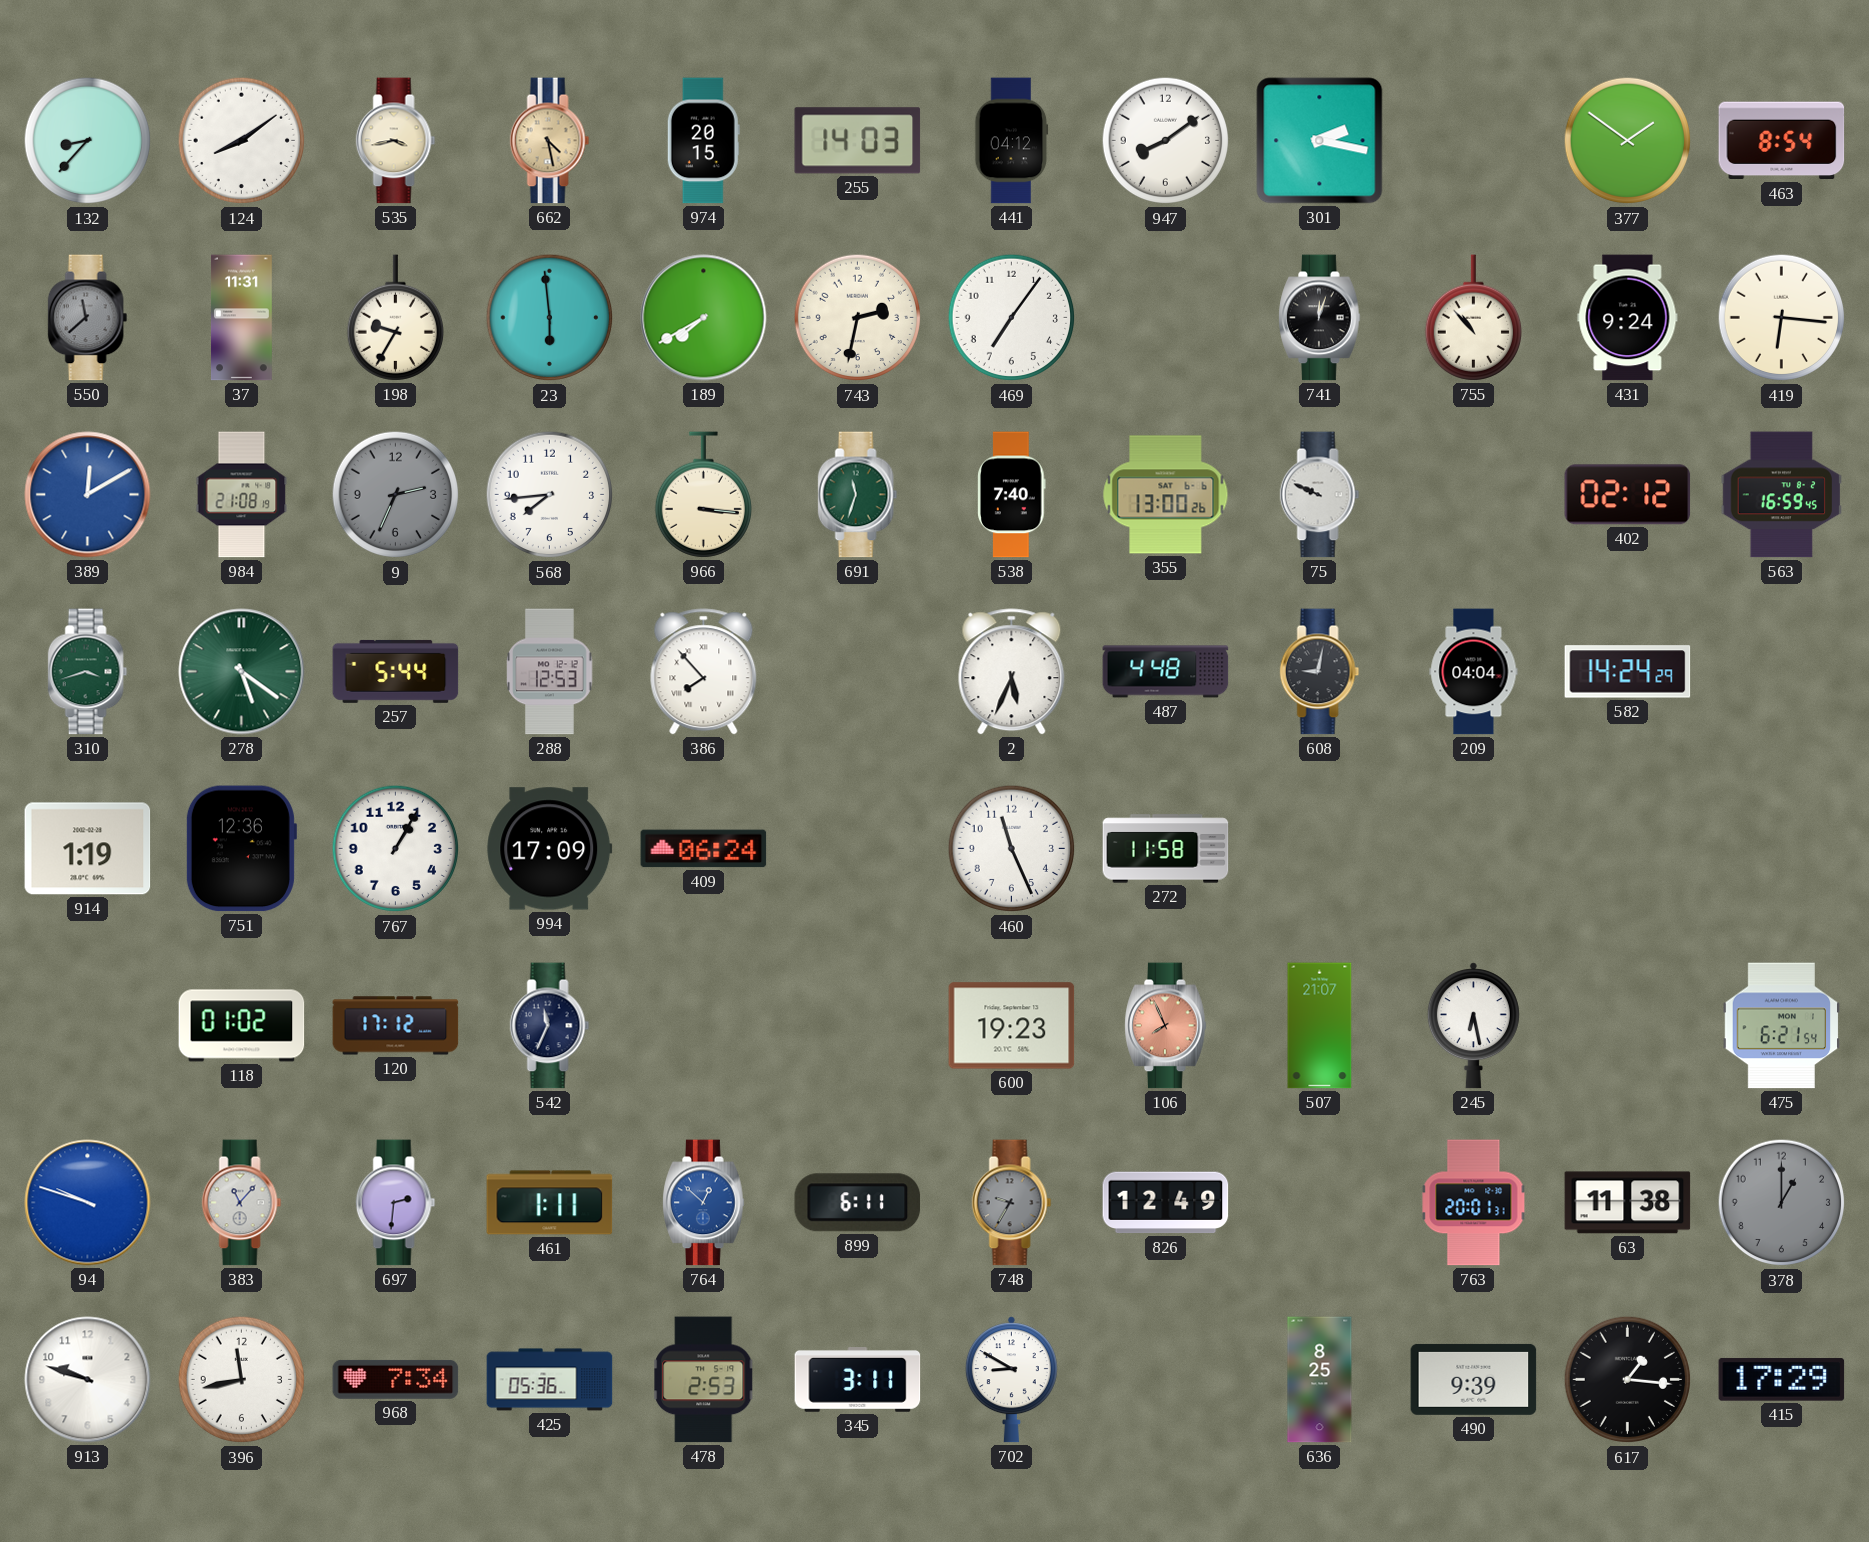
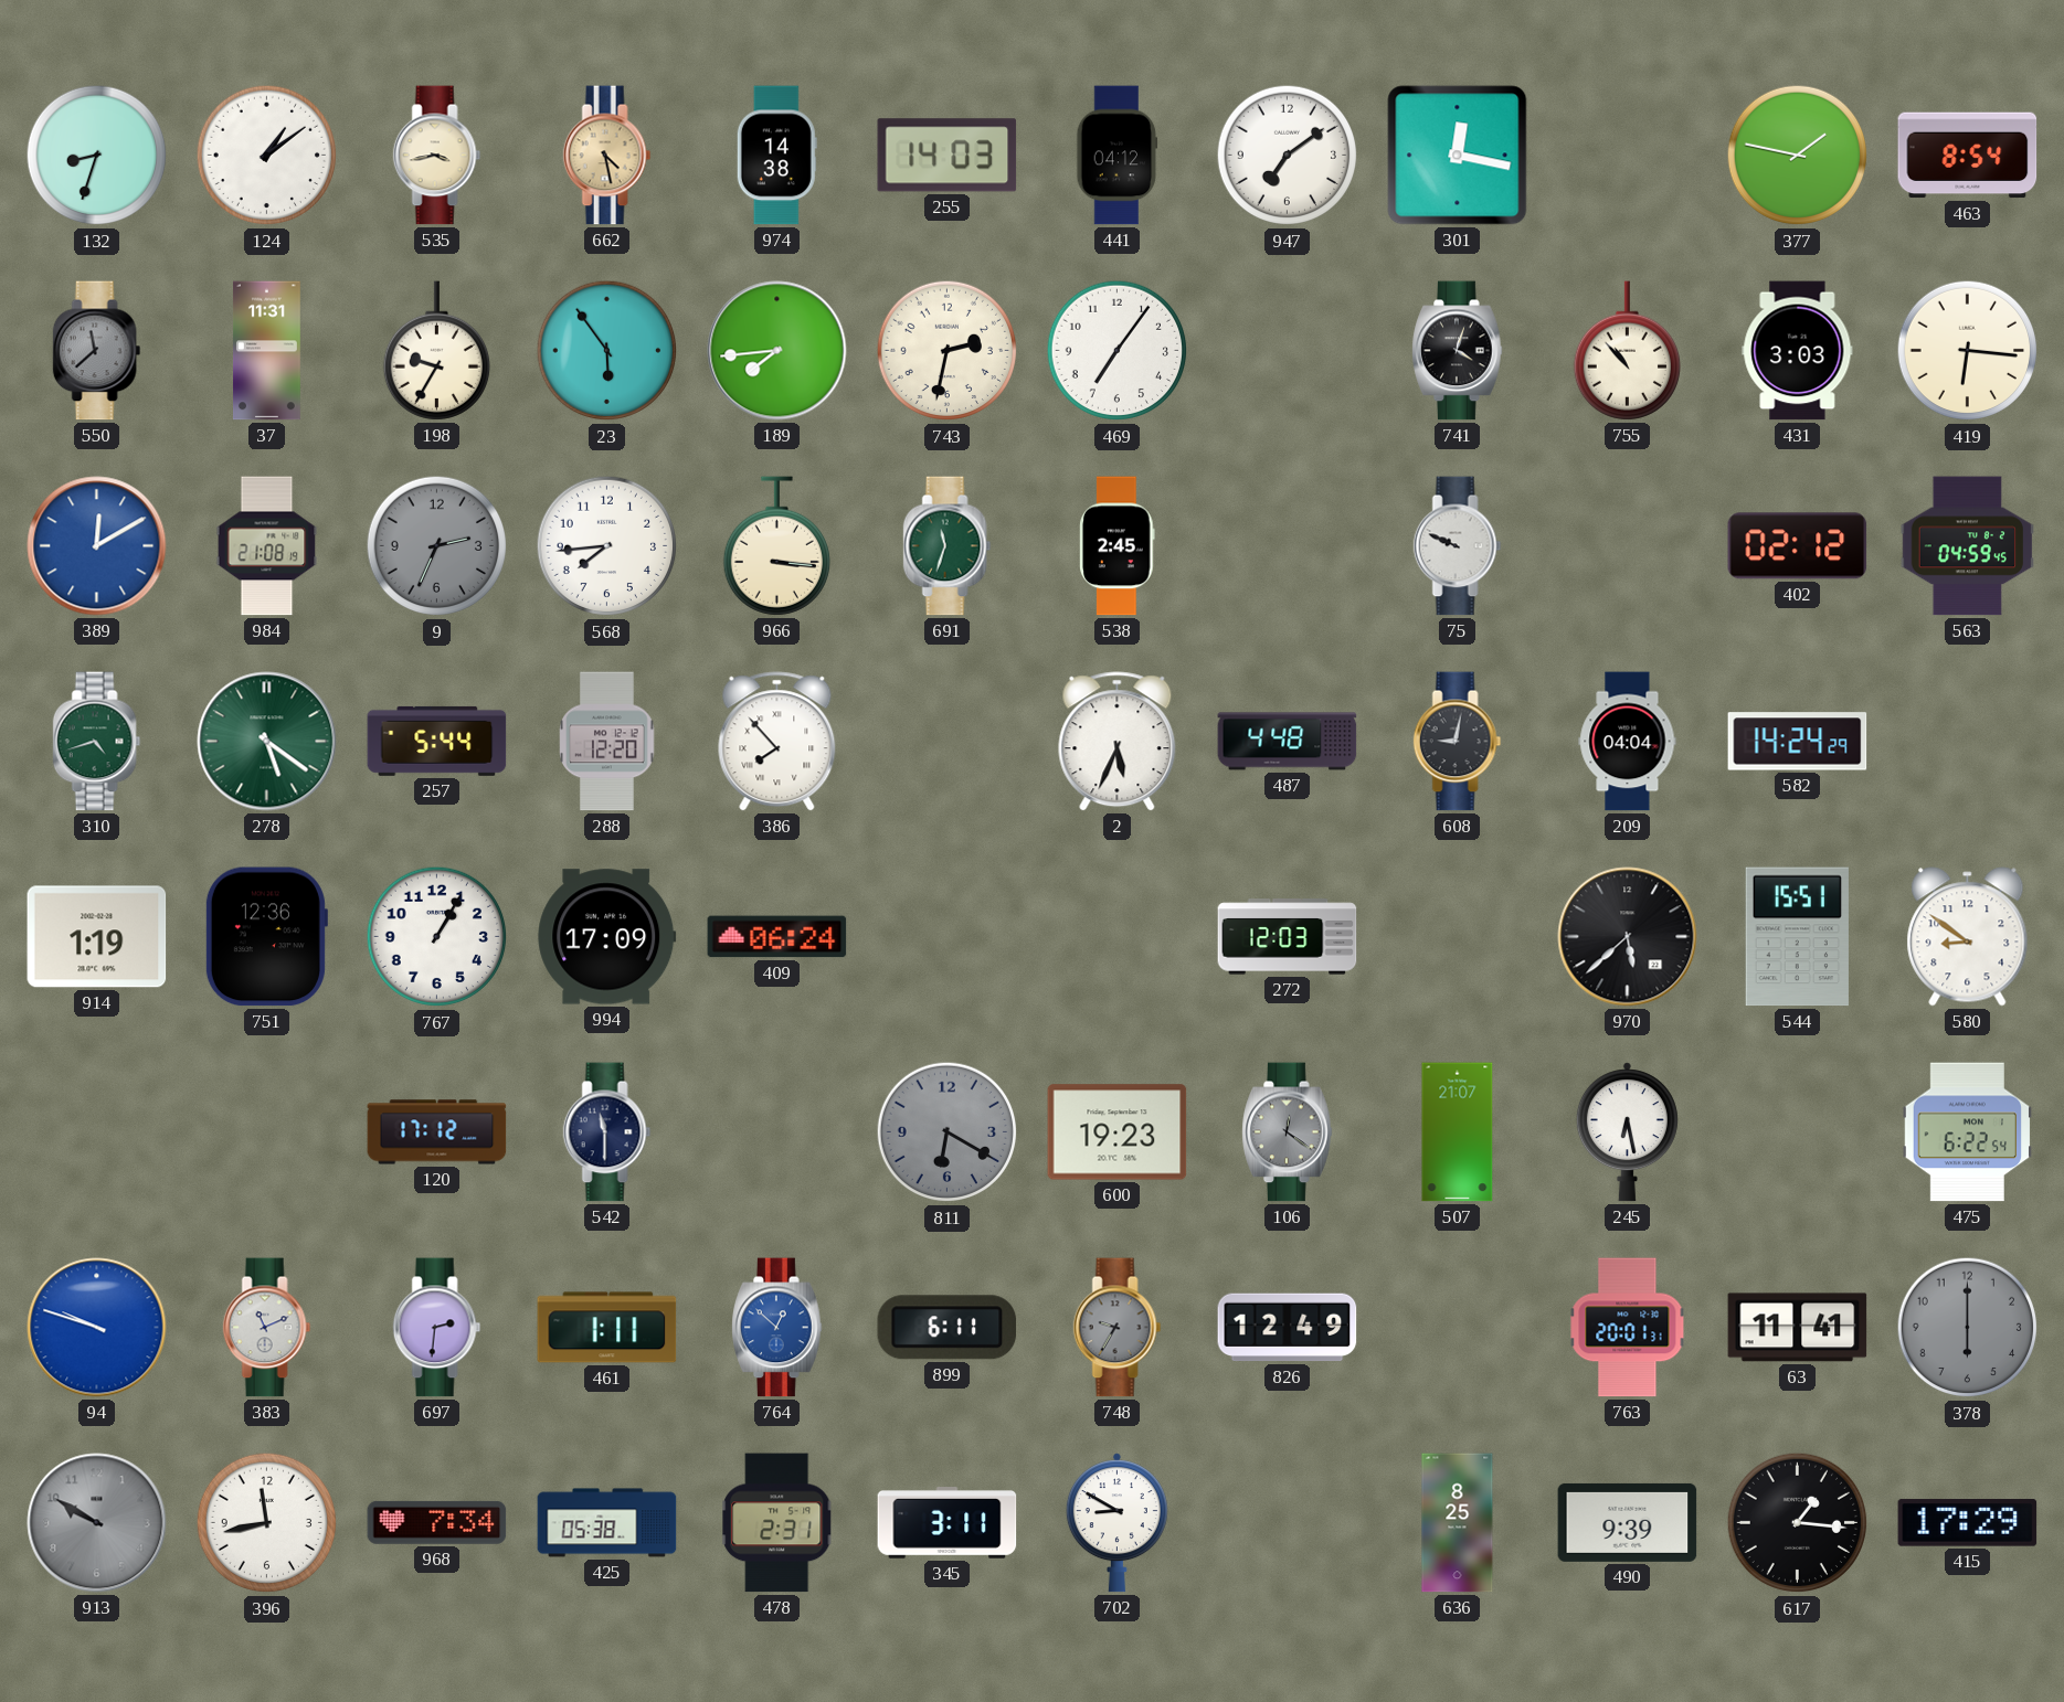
132: 8:37 -> 8:33 (97, 156)
124: 8:09 -> 1:09 (267, 156)
974: 20:15 -> 14:38 (776, 156)
947: 8:09 -> 7:09 (1288, 156)
301: 2:17 -> 12:17 (1458, 156)
377: 1:51 -> 1:47 (1798, 156)
23: 5:59 -> 5:54 (607, 351)
189: 7:40 -> 7:44 (777, 351)
741: 12:03 -> 4:03 (1458, 351)
431: 9:24 -> 3:03 (1798, 351)
538: 7:40 -> 2:45 (1118, 546)
355: 13:00 -> none (1166, 495)
563: 16:59 -> 04:59 (1967, 546)
310: 3:42 -> 4:42 (97, 742)
288: 12:53 -> 12:20 (607, 742)
460: 11:26 -> none (1012, 849)
272: 11:58 -> 12:03 (1288, 937)
970: none -> 5:38 (1628, 937)
544: none -> 15:51 (1797, 937)
580: none -> 8:51 (1968, 937)
118: 01:02 -> none (242, 1026)
542: 11:34 -> 11:30 (607, 1132)
811: none -> 6:20 (948, 1132)
106: 7:56 -> 12:21 (1288, 1132)
106 dial: salmon -> grey (1288, 1132)
475: 6:21 -> 6:22 (1968, 1132)
383: 11:07 -> 11:11 (267, 1328)
63: 11:38 -> 11:41 (1798, 1328)
378: 1:00 -> 6:00 (1968, 1328)
913: 9:48 -> 9:50 (97, 1523)
913 dial: white -> grey (97, 1523)
425: 05:36 -> 05:38 (607, 1523)
478: 2:53 -> 2:31 (777, 1523)
